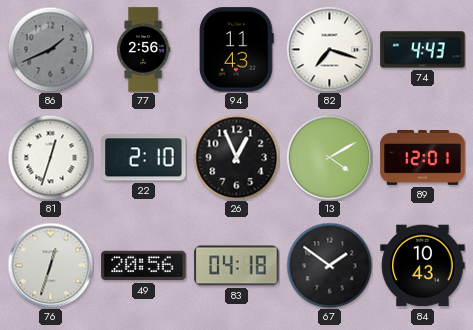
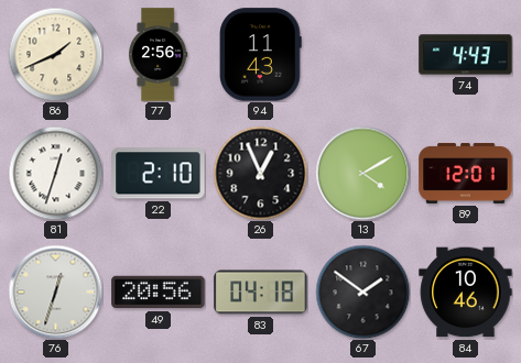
86 dial: grey -> cream (55, 54)
82: 7:18 -> none (329, 49)
84: 10:43 -> 10:46 (466, 293)
